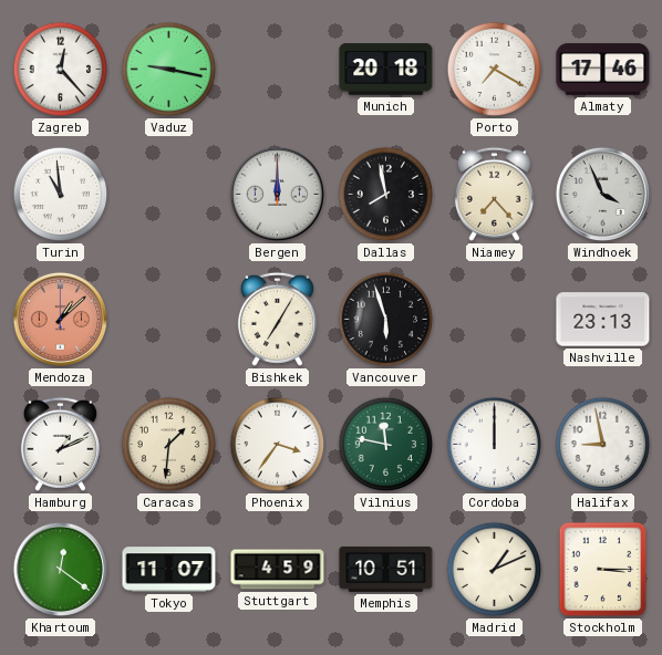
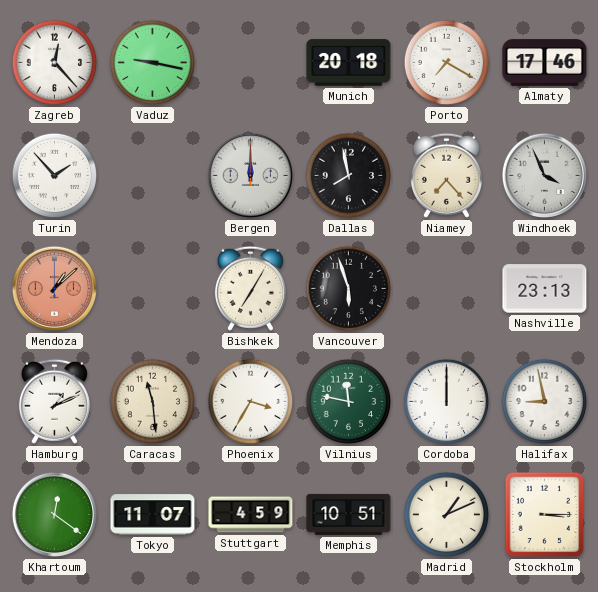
Turin: 10:59 -> 1:53 (55, 176)
Caracas: 1:31 -> 11:29 (153, 402)
Phoenix: 3:36 -> 3:35 (251, 402)
